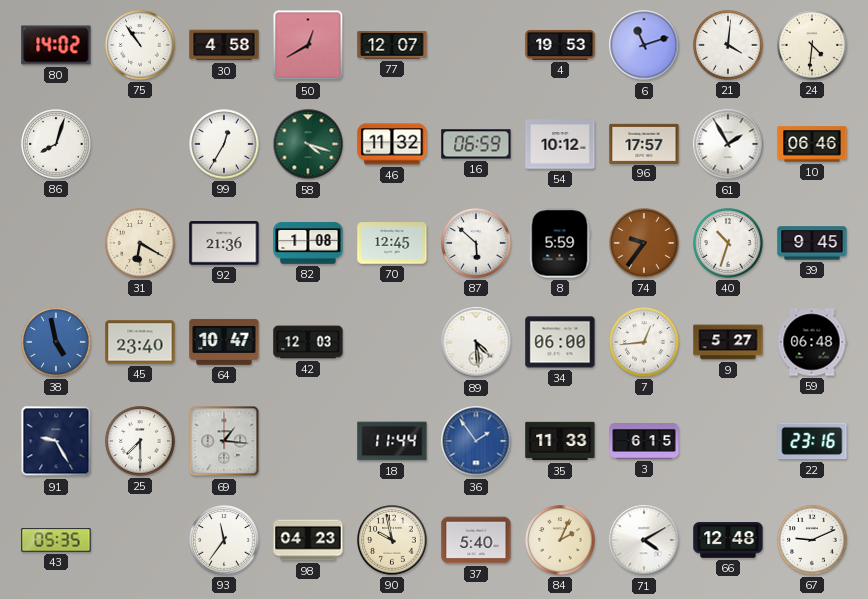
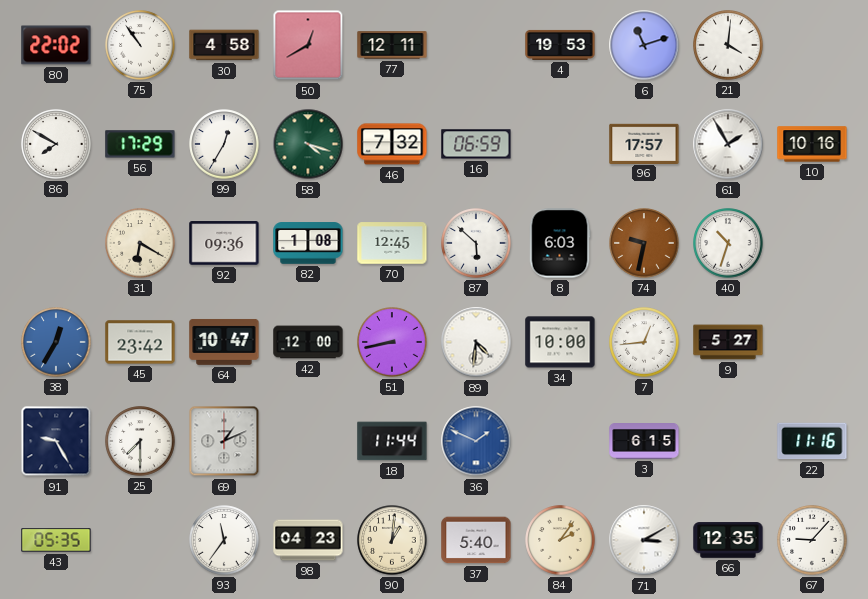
80: 14:02 -> 22:02 (56, 45)
77: 12:07 -> 12:11 (392, 45)
24: 4:31 -> none (812, 45)
86: 8:03 -> 7:50 (56, 144)
56: none -> 17:29 (140, 144)
46: 11:32 -> 7:32 (392, 144)
54: 10:12 -> none (560, 144)
10: 06:46 -> 10:16 (812, 144)
92: 21:36 -> 09:36 (224, 243)
8: 5:59 -> 6:03 (560, 243)
74: 9:36 -> 9:32 (644, 243)
39: 9:45 -> none (812, 243)
38: 4:58 -> 12:35 (56, 342)
45: 23:40 -> 23:42 (140, 342)
42: 12:03 -> 12:00 (308, 342)
51: none -> 8:43 (392, 342)
89: 4:29 -> 4:31 (476, 342)
34: 06:00 -> 10:00 (560, 342)
59: 06:48 -> none (812, 342)
69: 1:16 -> 1:11 (224, 441)
36: 1:54 -> 1:49 (476, 441)
35: 11:33 -> none (560, 441)
22: 23:16 -> 11:16 (812, 441)
90: 9:58 -> 1:01 (392, 540)
84: 2:04 -> 2:06 (560, 540)
71: 4:10 -> 3:10 (644, 540)
66: 12:48 -> 12:35 (728, 540)
67: 9:11 -> 9:07 (812, 540)
